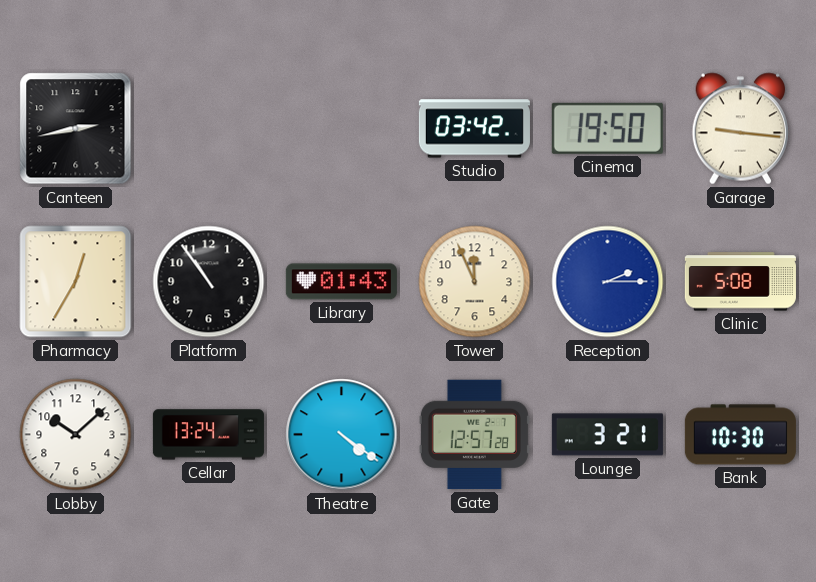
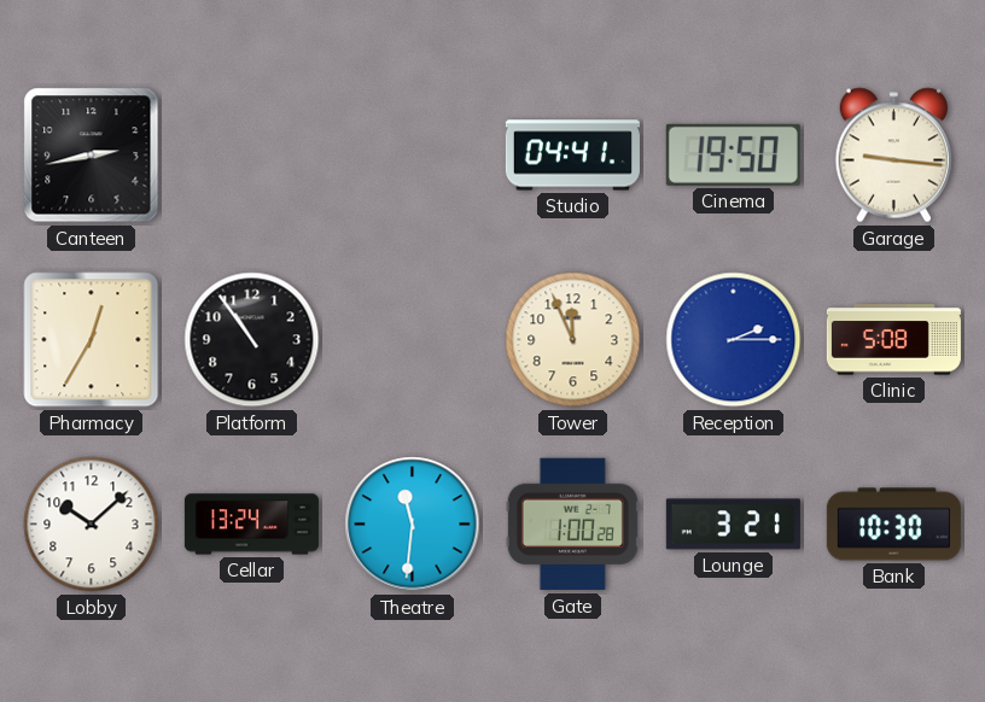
Studio: 03:42 -> 04:41 (572, 156)
Library: 01:43 -> none (341, 282)
Theatre: 4:21 -> 11:31 (413, 525)
Gate: 12:57 -> 1:00 (572, 525)
